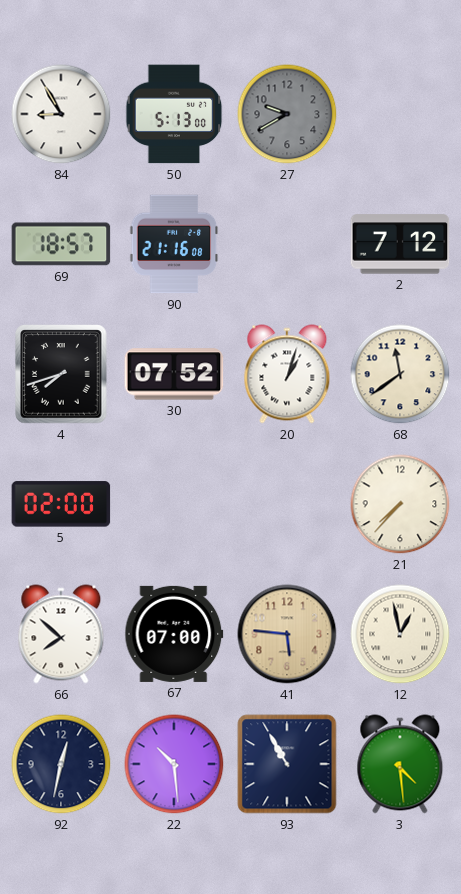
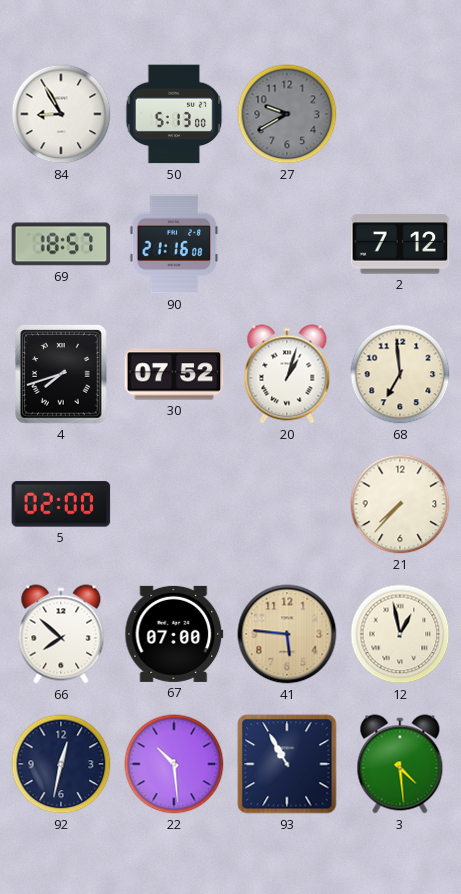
68: 11:39 -> 6:59 (400, 374)
